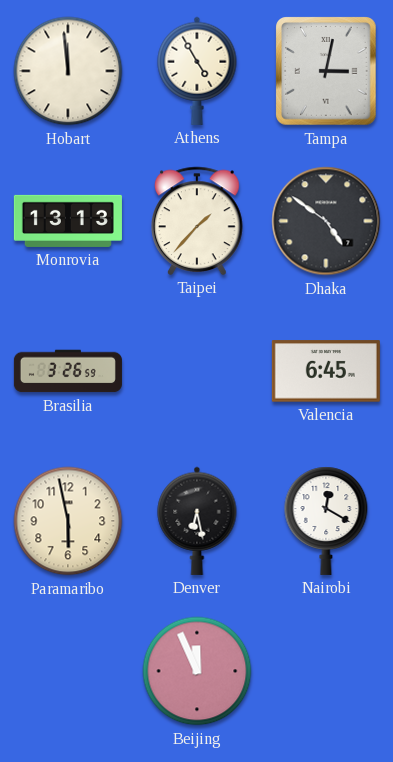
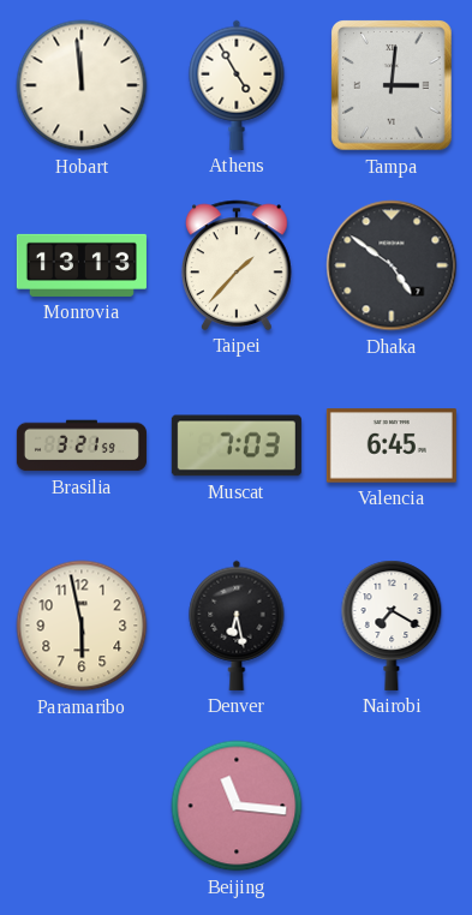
Tampa: 3:02 -> 3:01 (392, 85)
Brasilia: 3:26 -> 3:21 (82, 445)
Muscat: none -> 7:03 (237, 445)
Nairobi: 12:20 -> 7:20 (392, 626)
Beijing: 11:56 -> 11:16 (237, 806)
